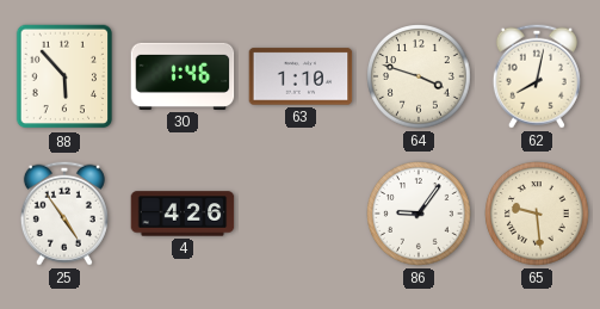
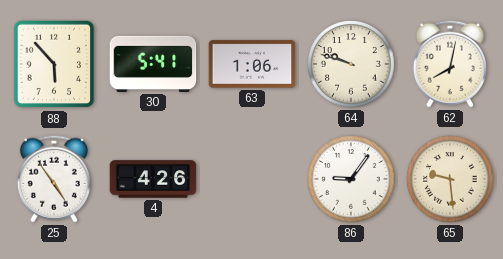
30: 1:46 -> 5:41 (153, 64)
63: 1:10 -> 1:06 (252, 64)
64: 3:48 -> 9:48 (351, 64)
